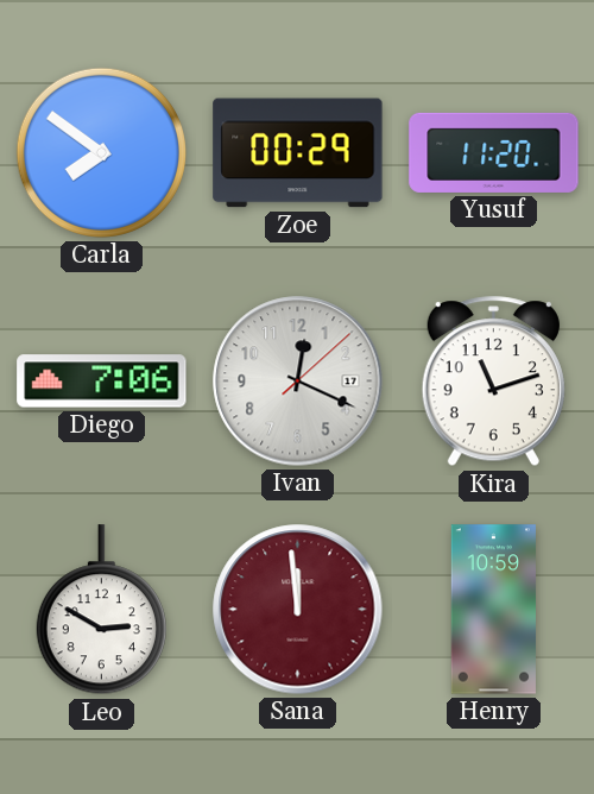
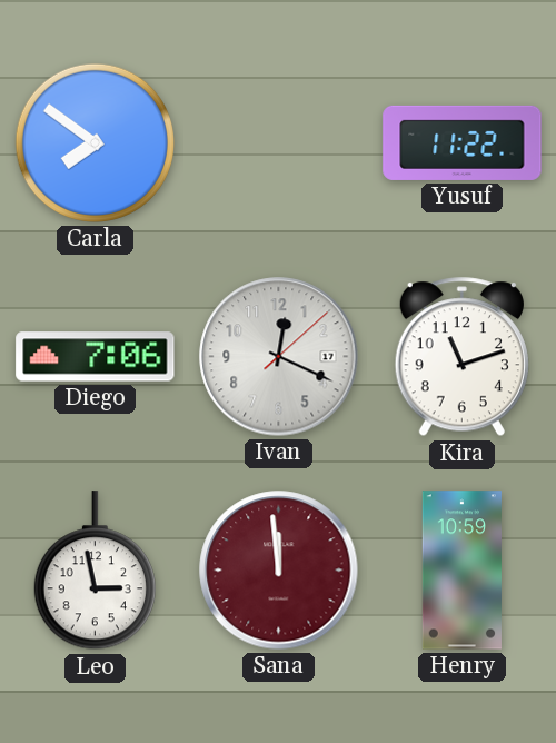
Zoe: 00:29 -> none (298, 153)
Yusuf: 11:20 -> 11:22 (463, 142)
Leo: 2:50 -> 2:58 (95, 571)
